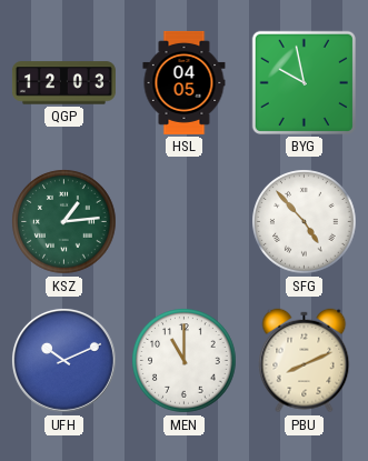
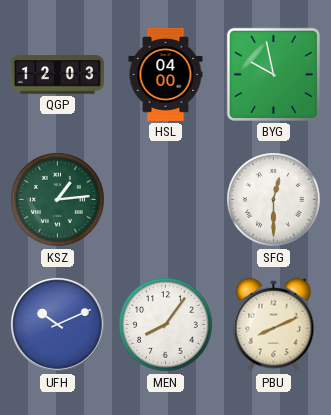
HSL: 04:05 -> 04:00 (166, 74)
SFG: 4:53 -> 12:30 (274, 200)
MEN: 11:00 -> 8:06 (166, 325)
